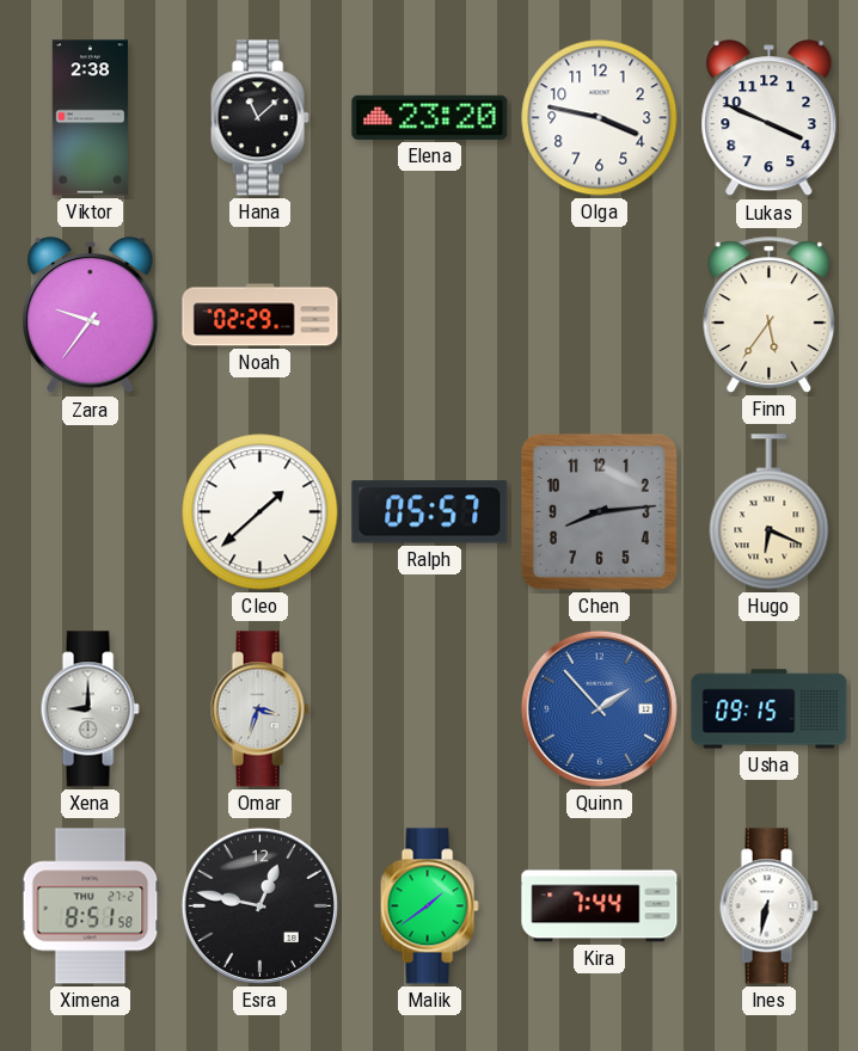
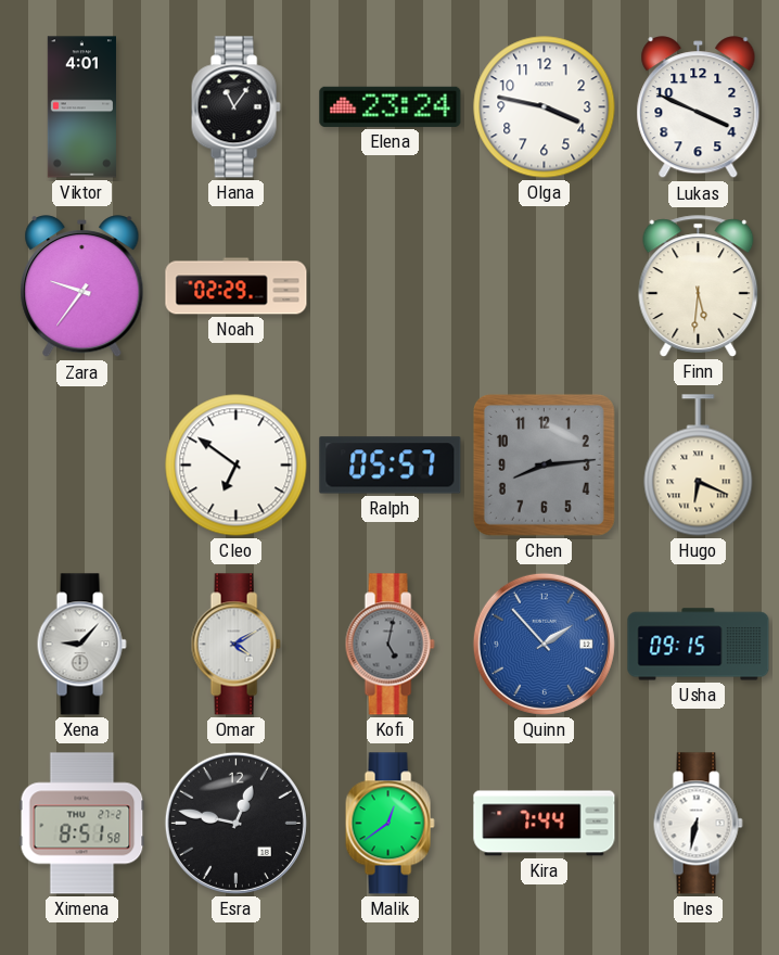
Viktor: 2:38 -> 4:01 (81, 107)
Hana: 11:08 -> 11:06 (235, 107)
Elena: 23:20 -> 23:24 (391, 106)
Finn: 5:36 -> 5:31 (699, 286)
Cleo: 1:38 -> 6:51 (237, 466)
Xena: 9:00 -> 9:07 (81, 645)
Omar: 3:33 -> 4:10 (235, 645)
Kofi: none -> 5:02 (389, 645)
Malik: 1:39 -> 12:39 (389, 824)
